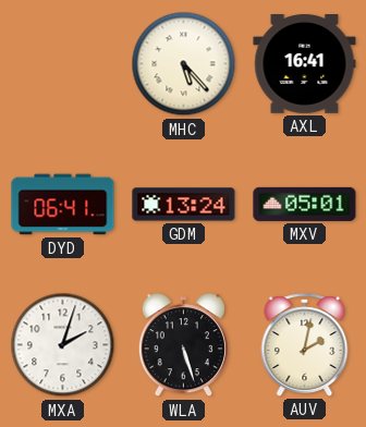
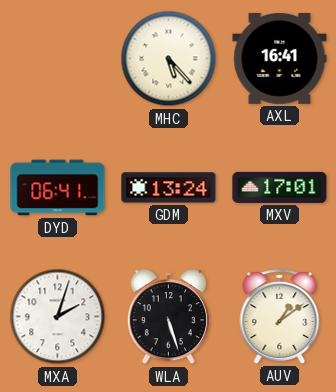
MXV: 05:01 -> 17:01 (280, 187)
AUV: 2:02 -> 1:09 (280, 317)
